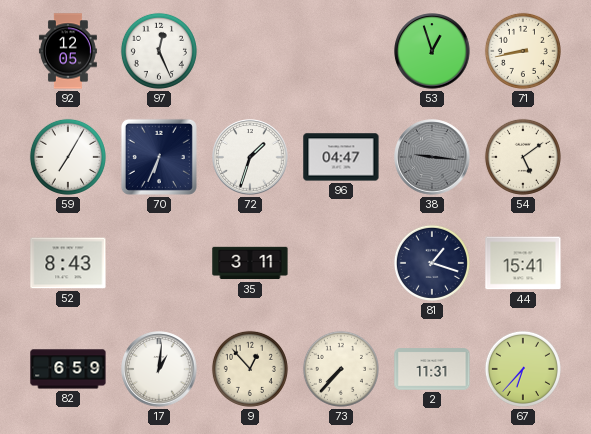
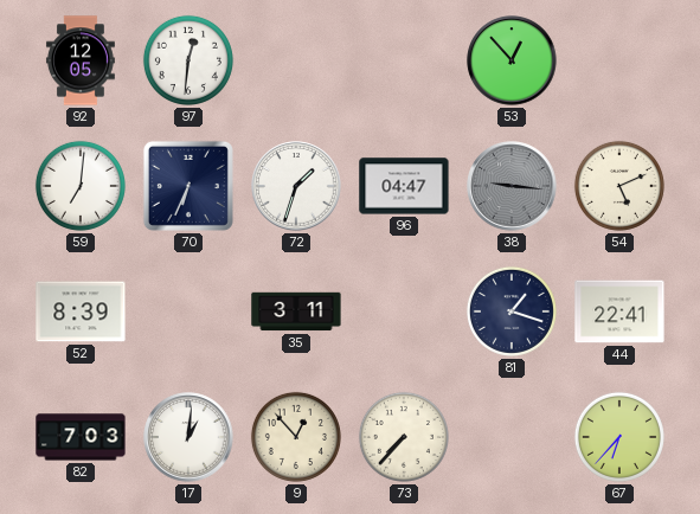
97: 12:26 -> 12:31 (188, 60)
53: 12:57 -> 12:53 (512, 60)
71: 8:43 -> none (523, 51)
59: 7:05 -> 7:01 (81, 186)
54: 5:09 -> 5:11 (619, 186)
52: 8:43 -> 8:39 (81, 311)
44: 15:41 -> 22:41 (619, 311)
82: 6:59 -> 7:03 (81, 437)
2: 11:31 -> none (432, 369)
